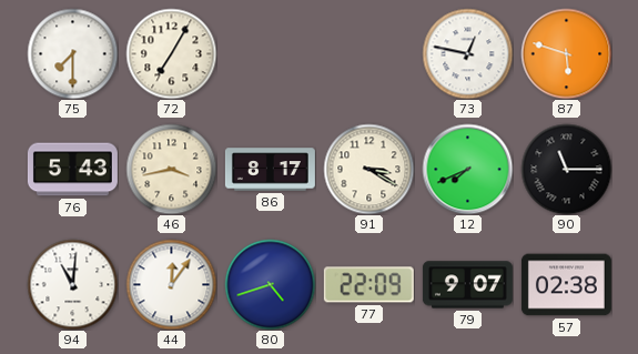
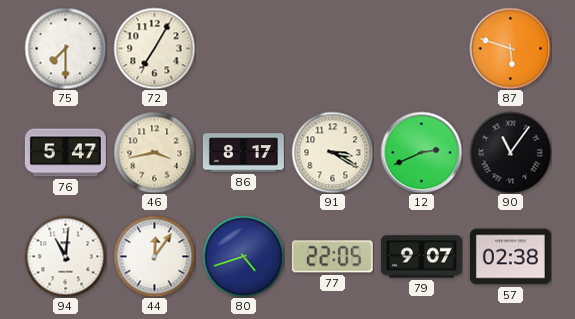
73: 12:47 -> none (467, 53)
76: 5:43 -> 5:47 (65, 153)
12: 7:41 -> 2:41 (421, 152)
90: 11:15 -> 11:06 (510, 152)
77: 22:09 -> 22:05 (332, 257)
